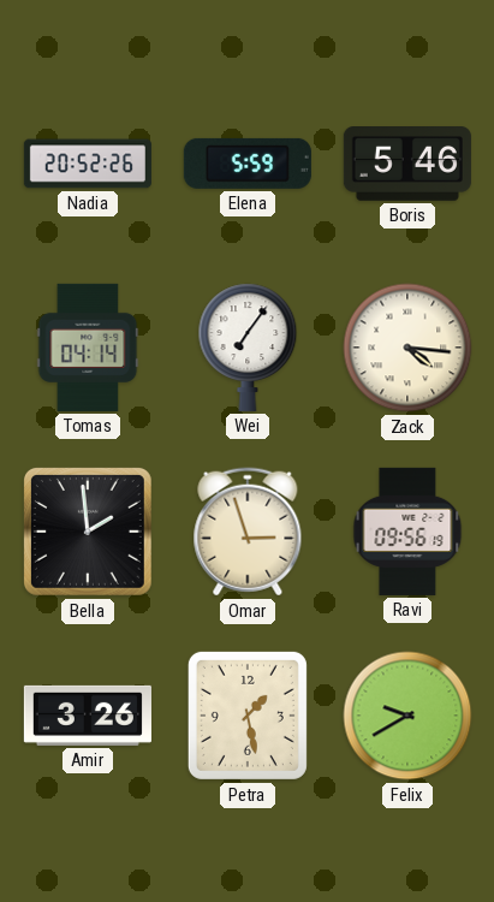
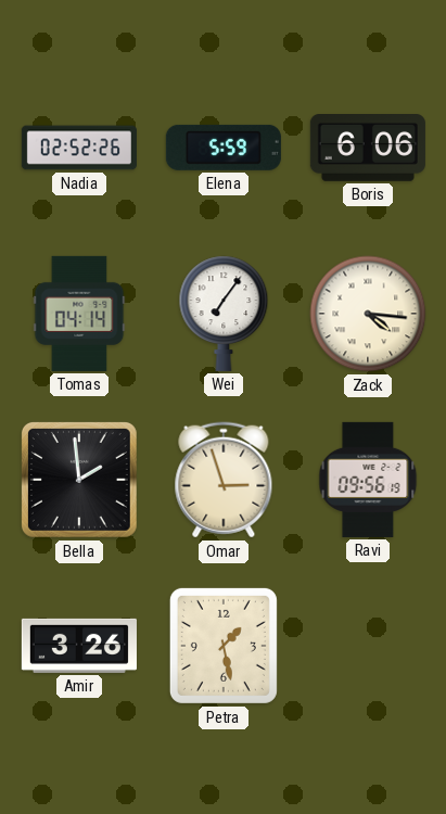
Nadia: 20:52 -> 02:52 (79, 148)
Boris: 5:46 -> 6:06 (368, 149)
Felix: 9:40 -> none (407, 716)
